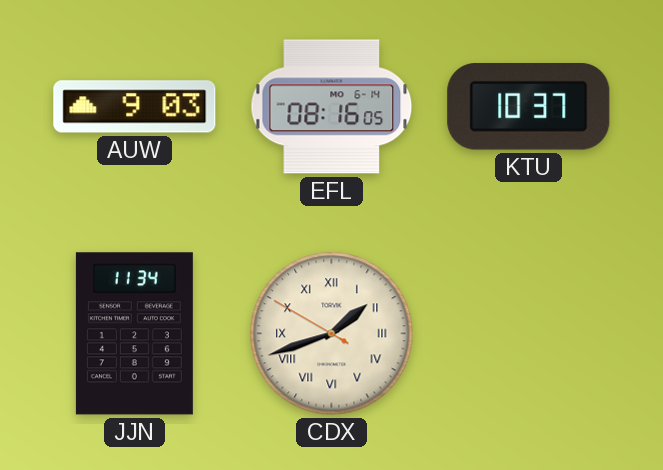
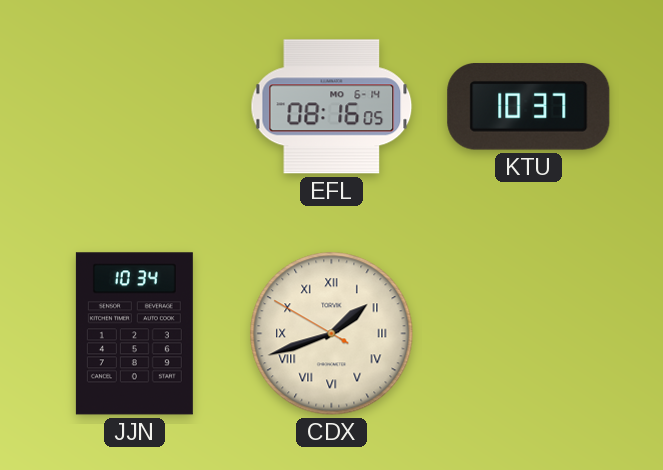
AUW: 9:03 -> none (135, 107)
JJN: 11:34 -> 10:34 (134, 334)
